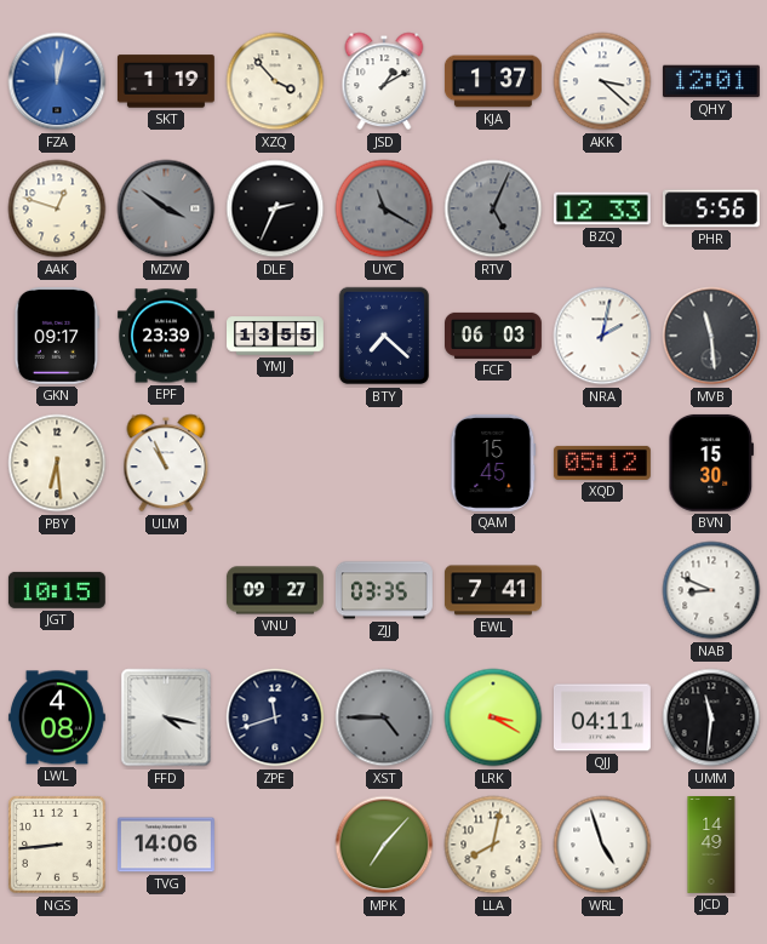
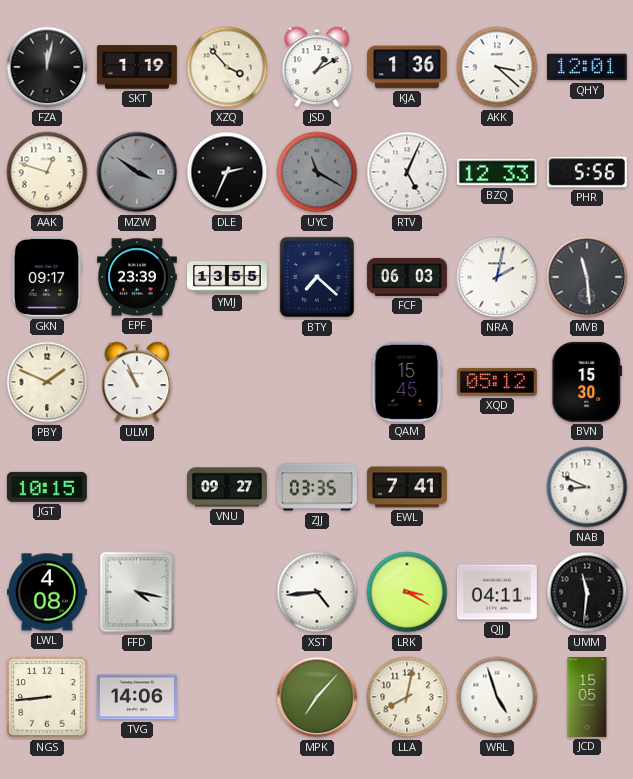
FZA dial: blue -> black (47, 67)
KJA: 1:37 -> 1:36 (407, 67)
RTV dial: grey -> white (407, 172)
PBY: 6:29 -> 1:49 (47, 382)
ZPE: 11:42 -> none (275, 717)
XST: 4:45 -> 4:44 (317, 592)
XST dial: grey -> white (317, 592)
JCD: 14:49 -> 15:05 (587, 698)
